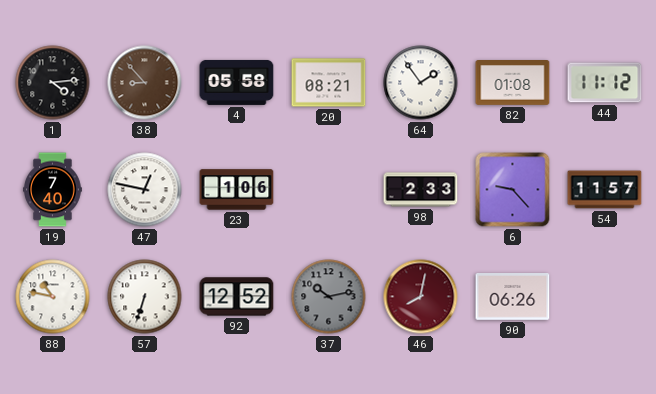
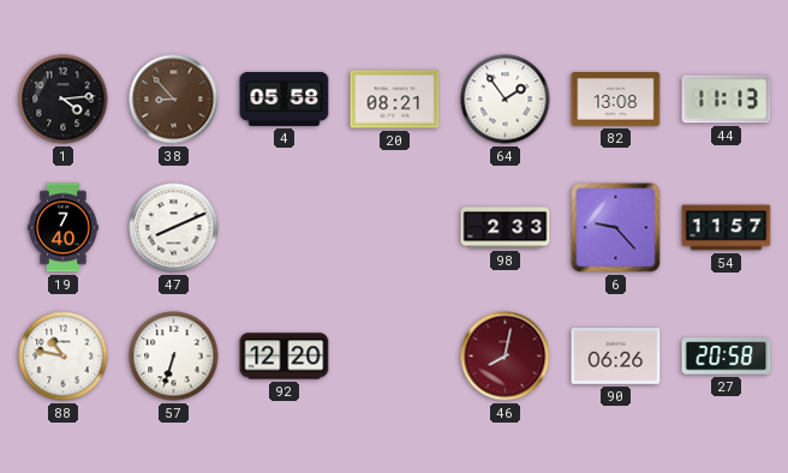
82: 01:08 -> 13:08 (616, 100)
44: 11:12 -> 11:13 (727, 100)
47: 12:47 -> 8:11 (174, 228)
23: 1:06 -> none (237, 190)
92: 12:52 -> 12:20 (285, 357)
37: 10:13 -> none (329, 297)
27: none -> 20:58 (727, 357)
